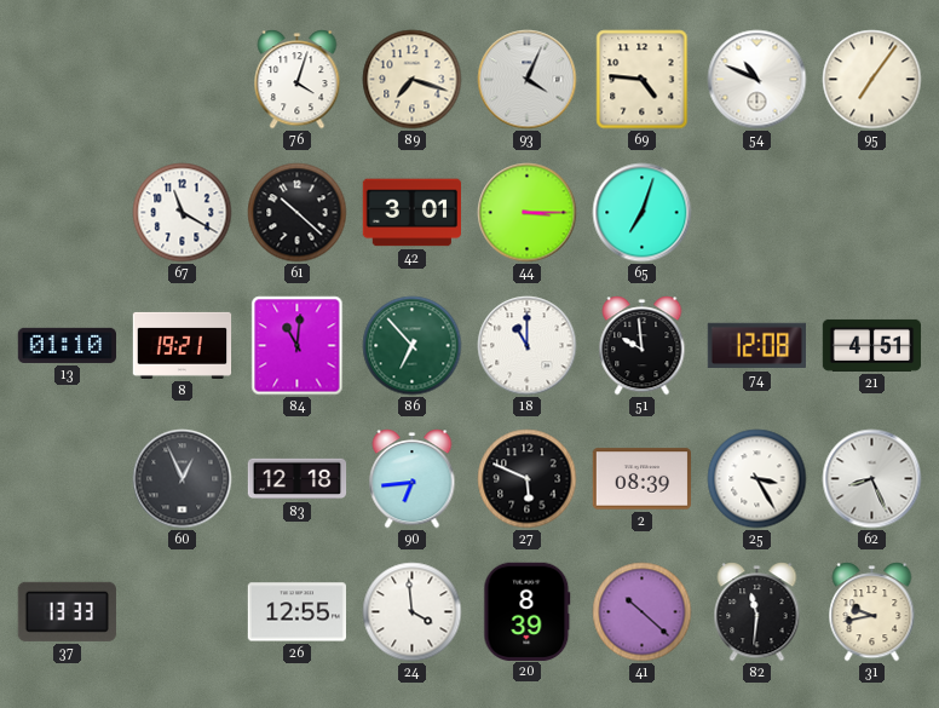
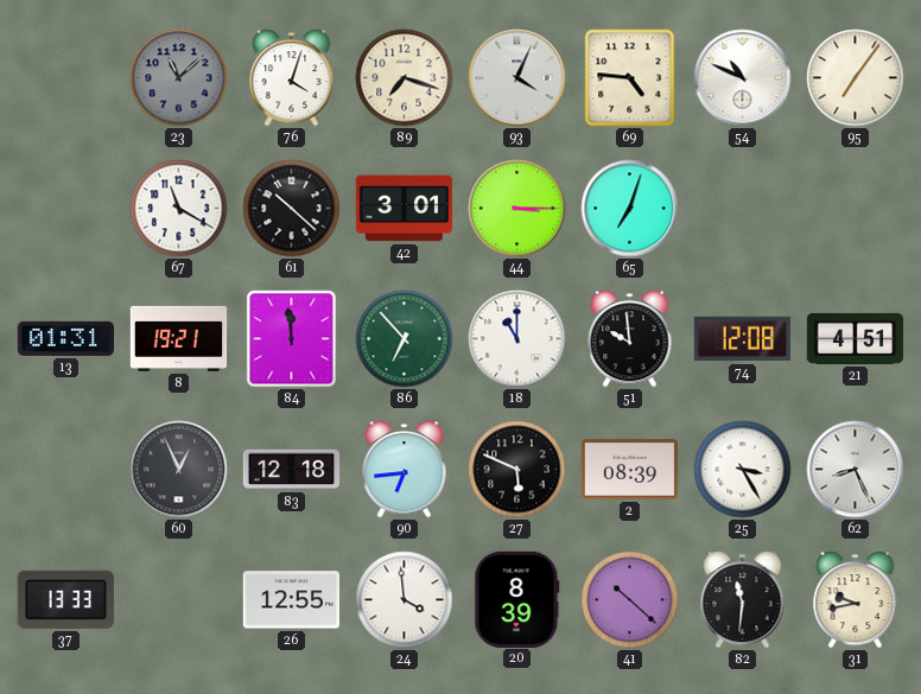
23: none -> 11:08 (179, 78)
13: 01:10 -> 01:31 (65, 338)
84: 11:01 -> 11:59 (292, 339)
